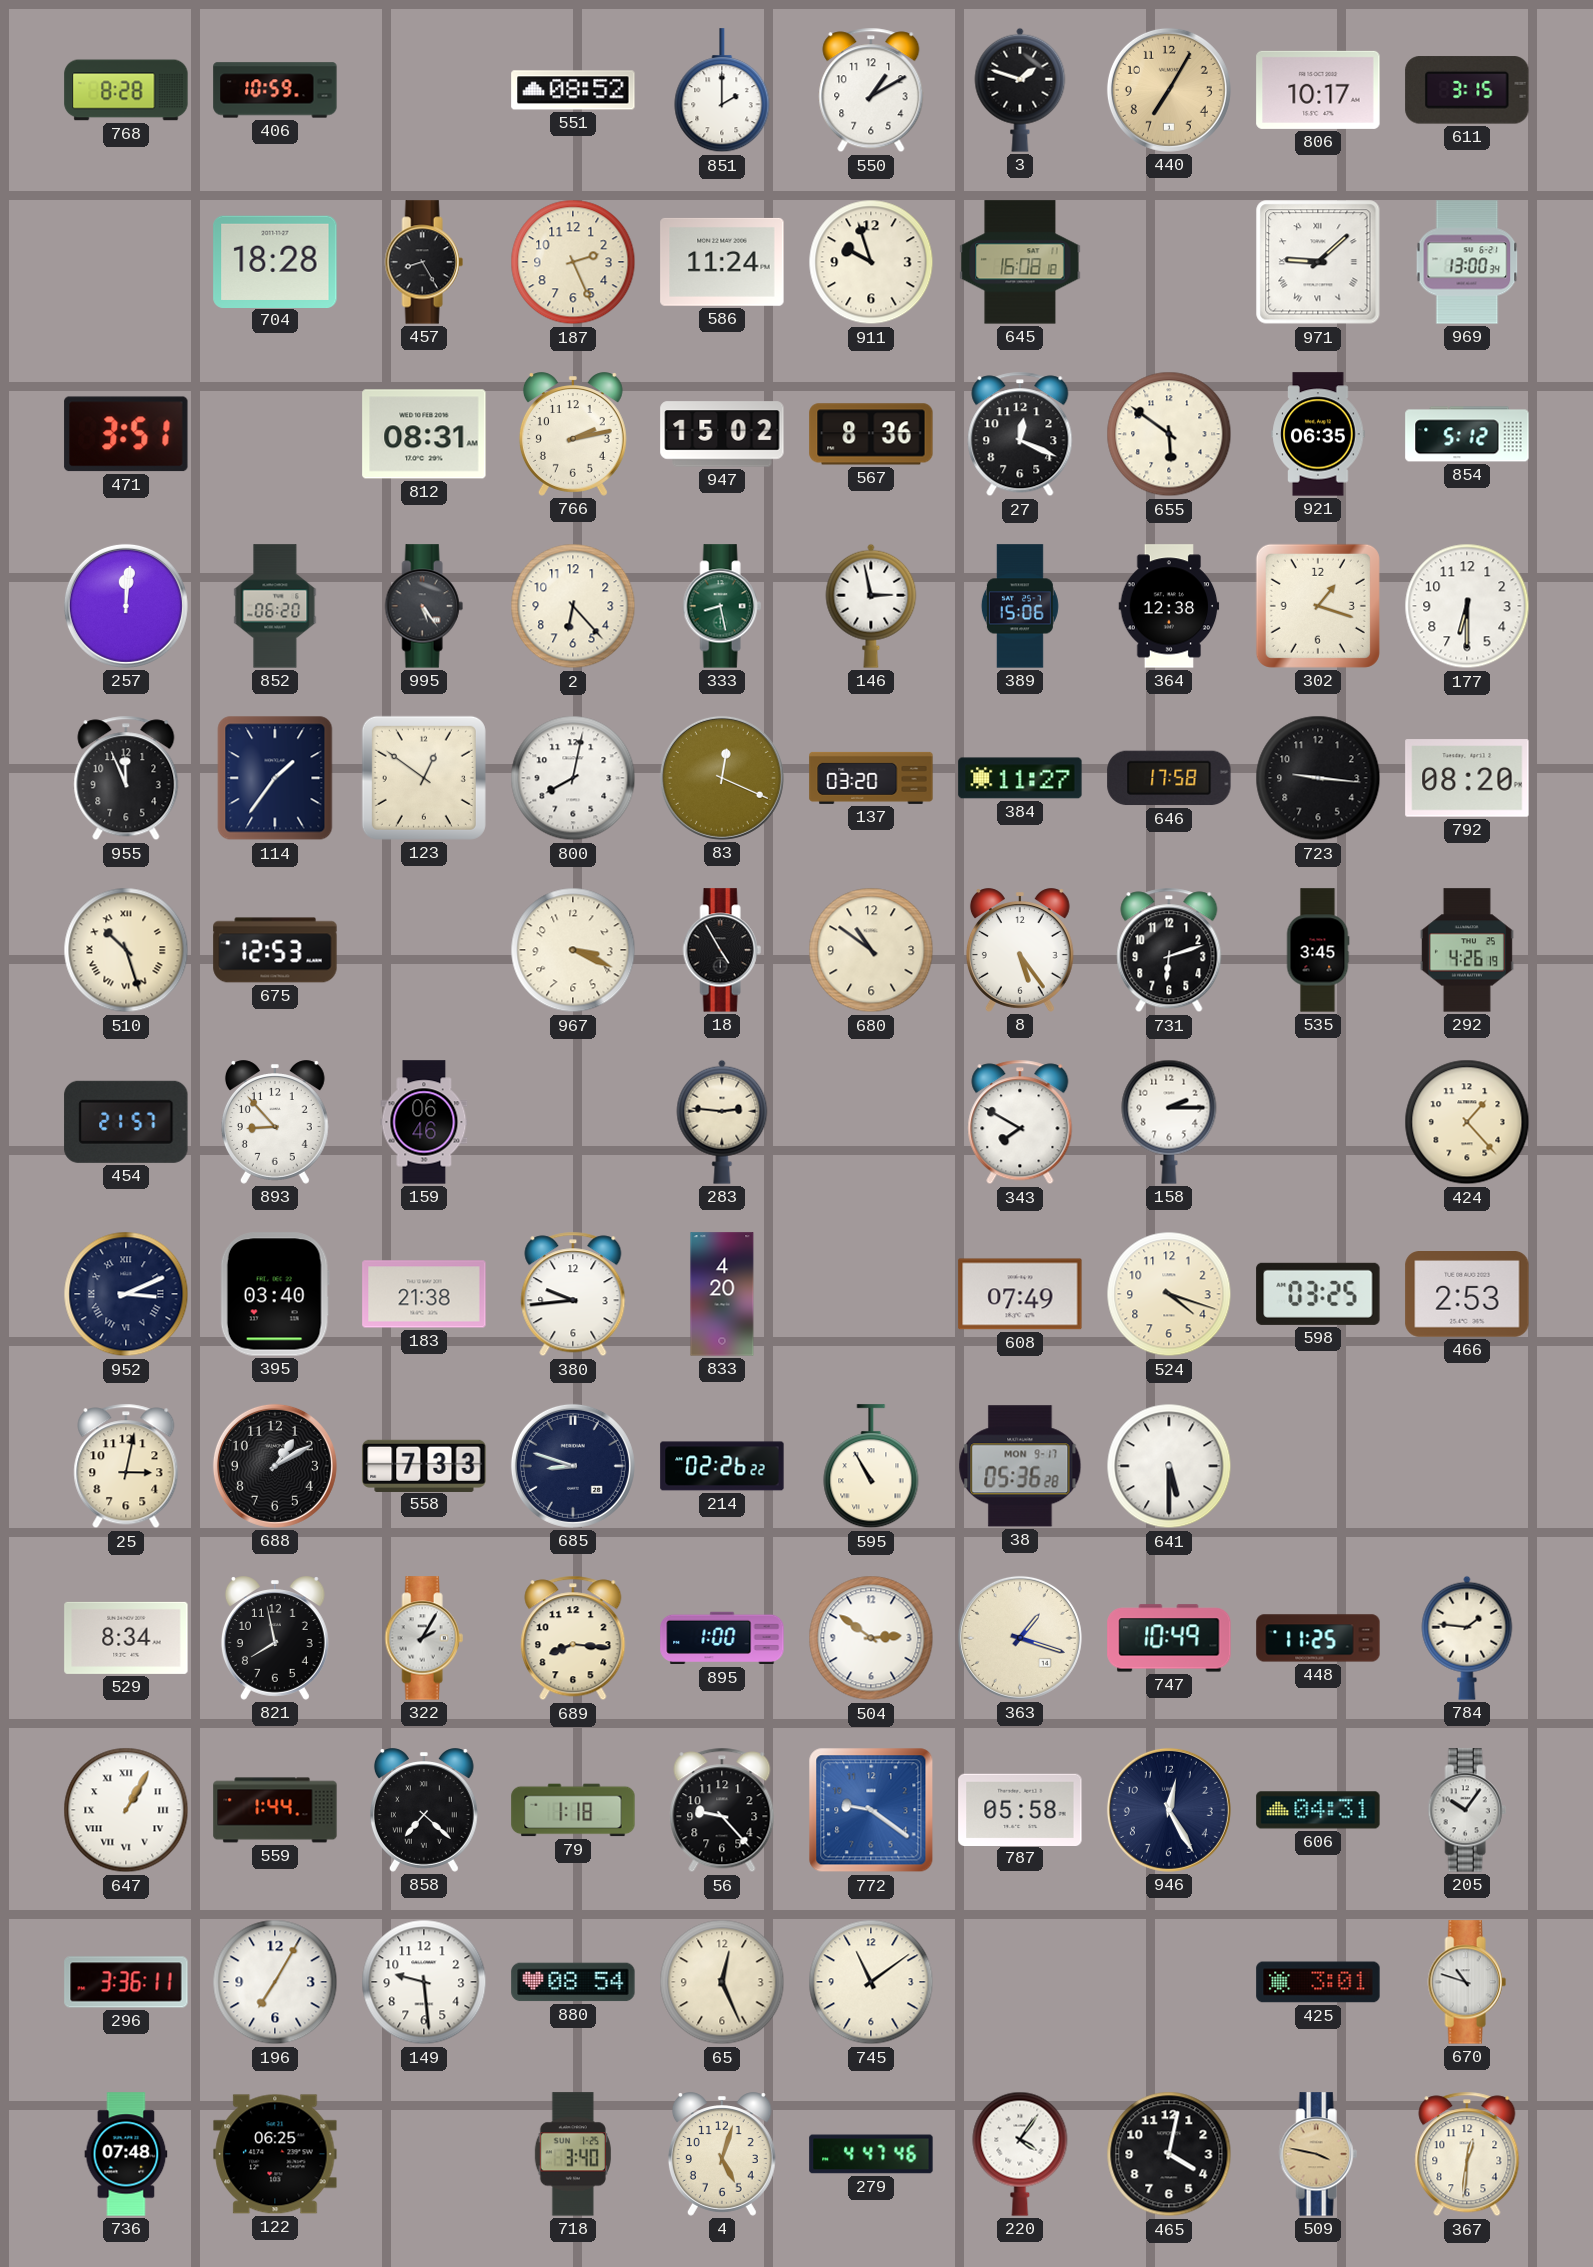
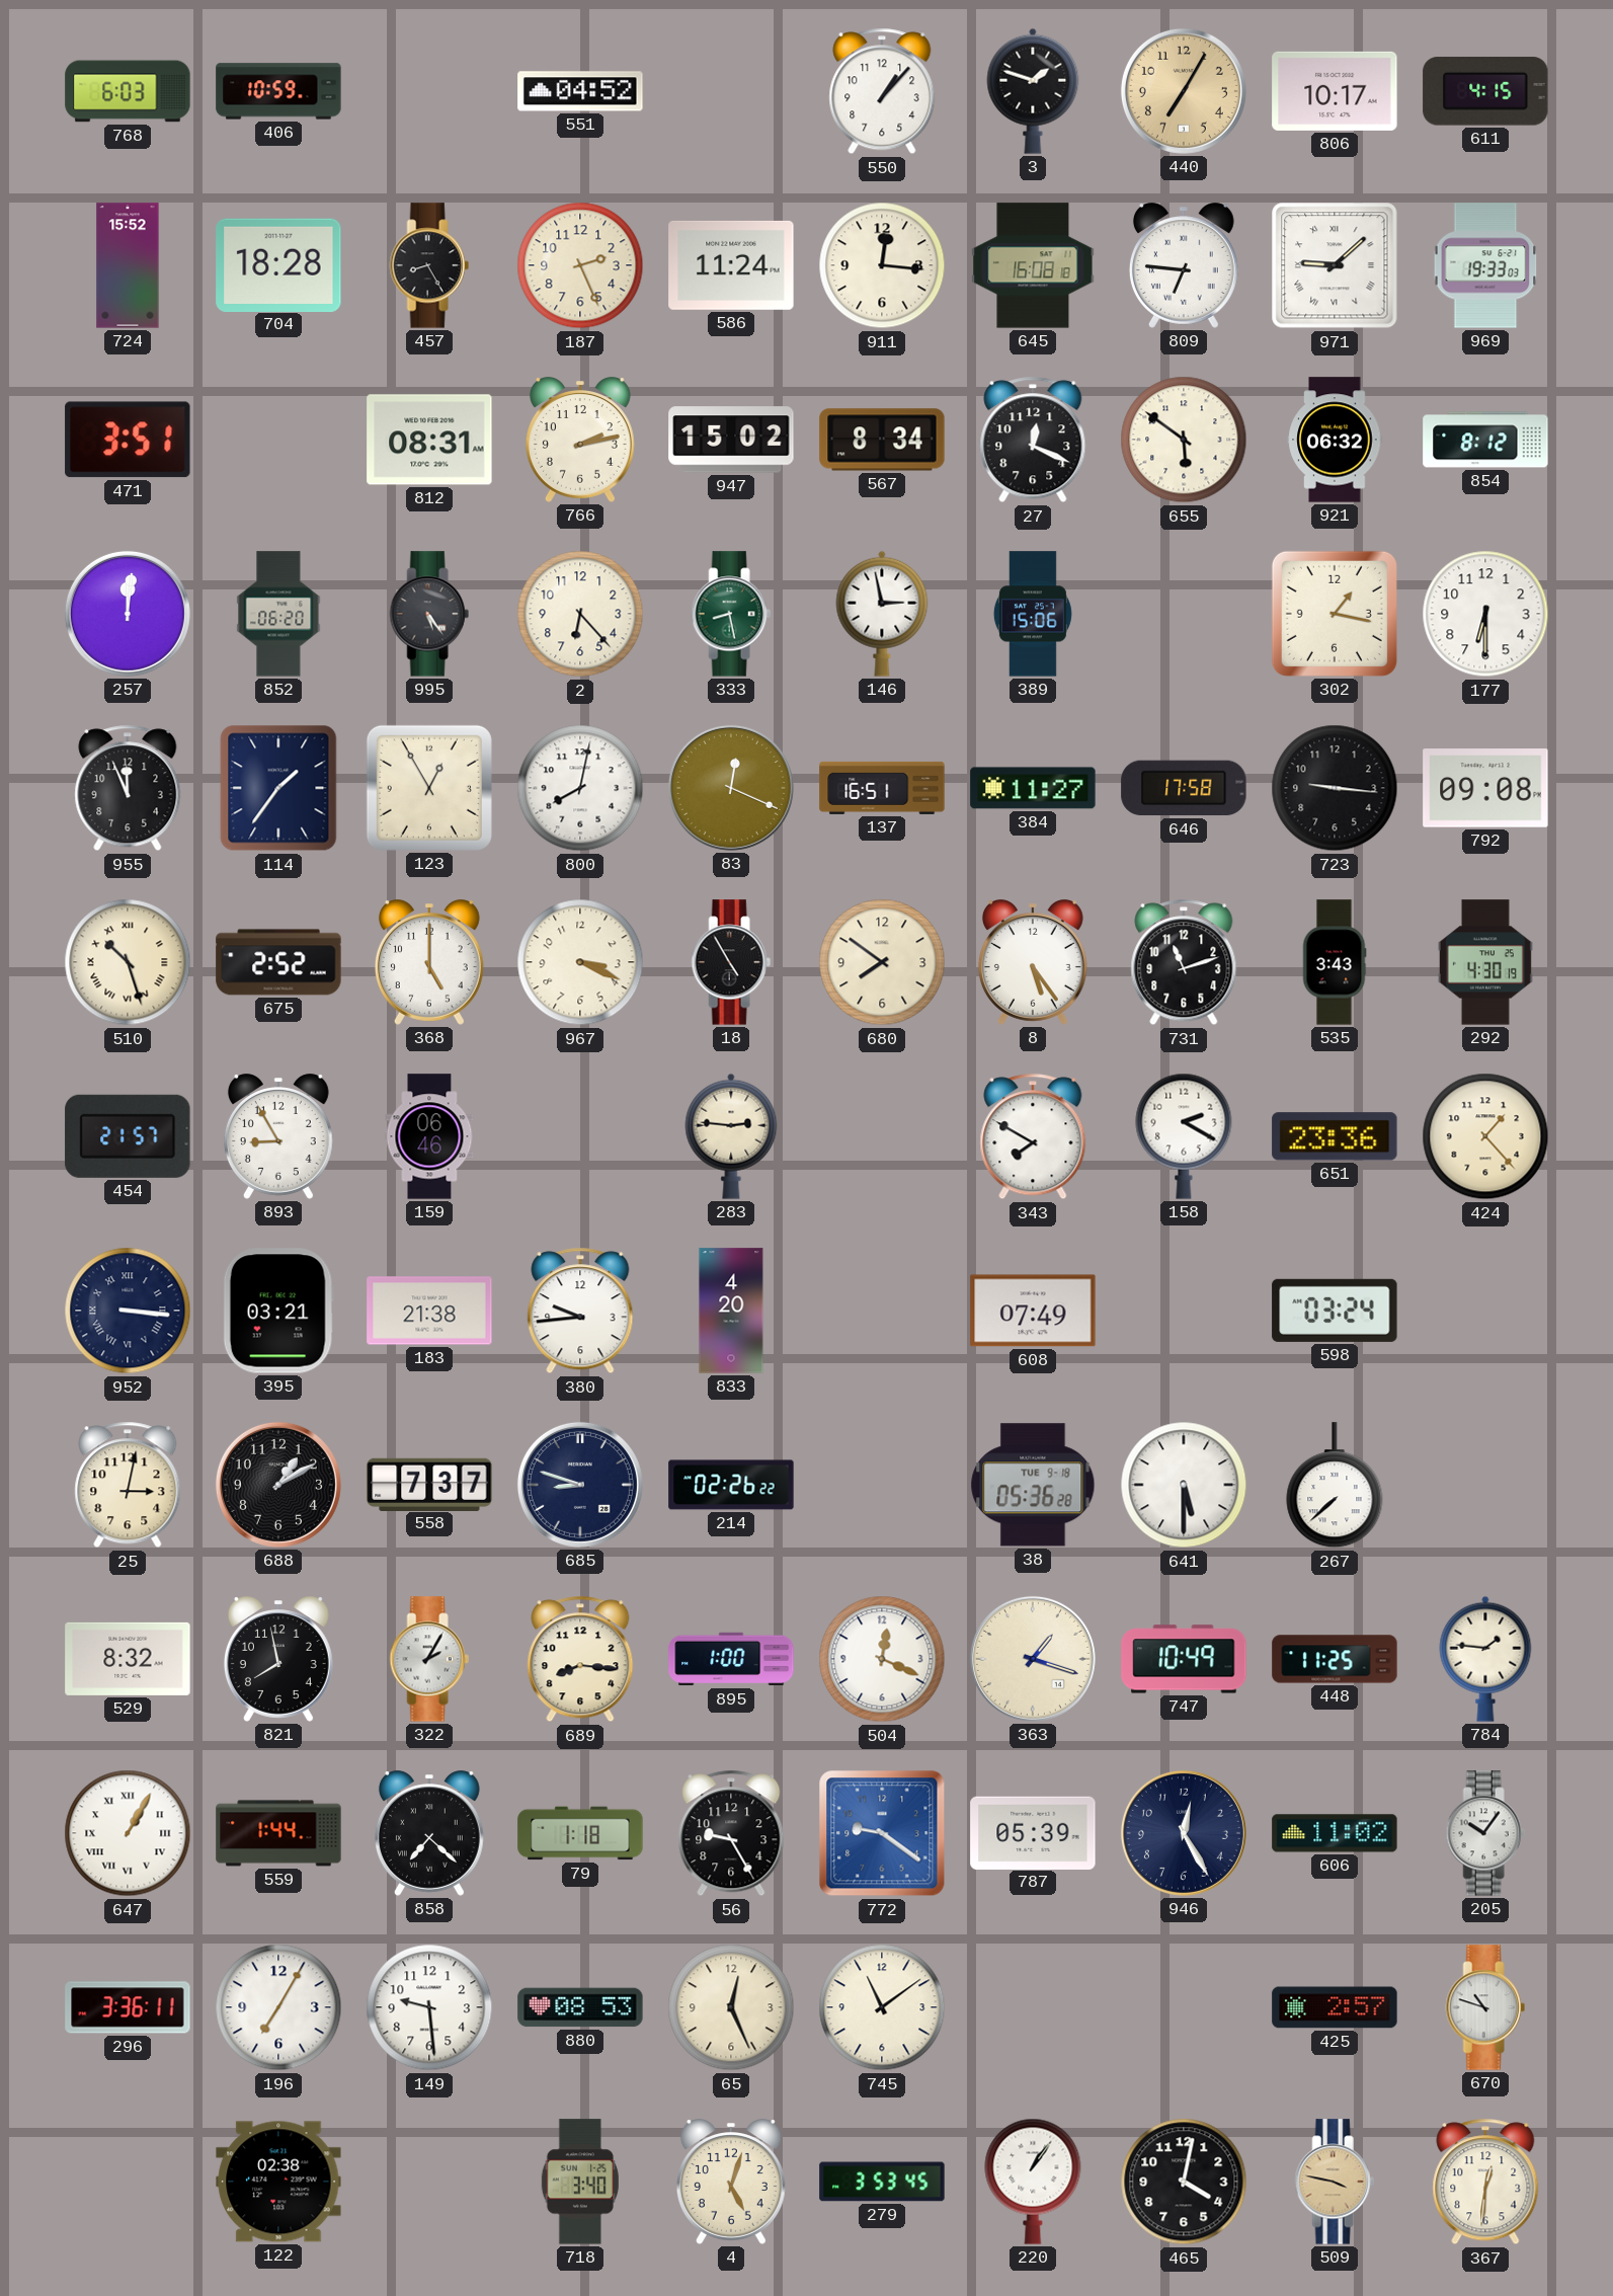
768: 8:28 -> 6:03 (128, 91)
551: 08:52 -> 04:52 (580, 91)
851: 2:00 -> none (722, 91)
550: 1:10 -> 1:07 (882, 91)
611: 3:15 -> 4:15 (1485, 91)
724: none -> 15:52 (128, 265)
911: 9:57 -> 12:16 (882, 265)
809: none -> 6:46 (1184, 265)
969: 13:00 -> 19:33 (1485, 265)
567: 8:36 -> 8:34 (882, 440)
921: 06:35 -> 06:32 (1335, 440)
854: 5:12 -> 8:12 (1485, 440)
364: 12:38 -> none (1169, 606)
302: 1:18 -> 1:17 (1335, 614)
123: 12:51 -> 12:55 (429, 788)
137: 03:20 -> 16:51 (882, 788)
792: 08:20 -> 09:08 (1485, 788)
675: 12:53 -> 2:52 (278, 962)
368: none -> 5:00 (429, 962)
680: 10:51 -> 7:51 (882, 962)
731: 6:12 -> 11:12 (1184, 962)
535: 3:45 -> 3:43 (1335, 962)
292: 4:26 -> 4:30 (1485, 962)
893: 8:53 -> 8:55 (278, 1136)
158: 2:15 -> 2:20 (1184, 1136)
651: none -> 23:36 (1335, 1136)
952: 3:11 -> 3:16 (128, 1311)
395: 03:40 -> 03:21 (278, 1311)
524: 4:18 -> none (1169, 1294)
598: 03:25 -> 03:24 (1335, 1311)
466: 2:53 -> none (1467, 1295)
558: 7:33 -> 7:37 (429, 1484)
595: 10:55 -> none (871, 1467)
38 date: MON 9-17 -> TUE 9-18 (1033, 1485)
267: none -> 7:38 (1335, 1486)
529: 8:34 -> 8:32 (128, 1659)
504: 2:51 -> 12:19 (882, 1659)
56: 9:23 -> 9:25 (731, 1833)
787: 05:58 -> 05:39 (1033, 1832)
606: 04:31 -> 11:02 (1335, 1833)
880: 08:54 -> 08:53 (580, 2007)
425: 3:01 -> 2:57 (1335, 2007)
736: 07:48 -> none (126, 2154)
122: 06:25 -> 02:38 (278, 2182)
279: 4:47 -> 3:53 (882, 2182)
220: 4:06 -> 1:06 (1033, 2182)
